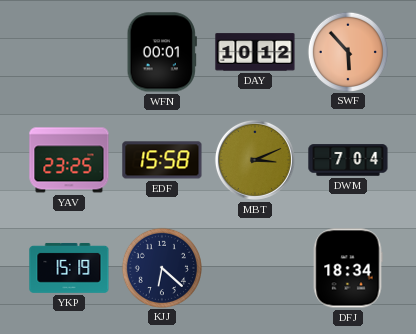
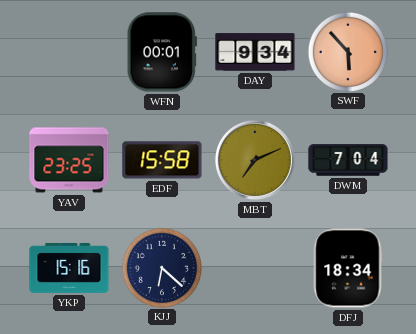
DAY: 10:12 -> 9:34 (255, 52)
MBT: 3:11 -> 7:11 (255, 160)
YKP: 15:19 -> 15:16 (69, 268)
